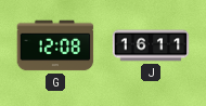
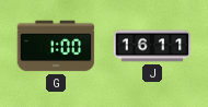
G: 12:08 -> 1:00 (56, 46)
